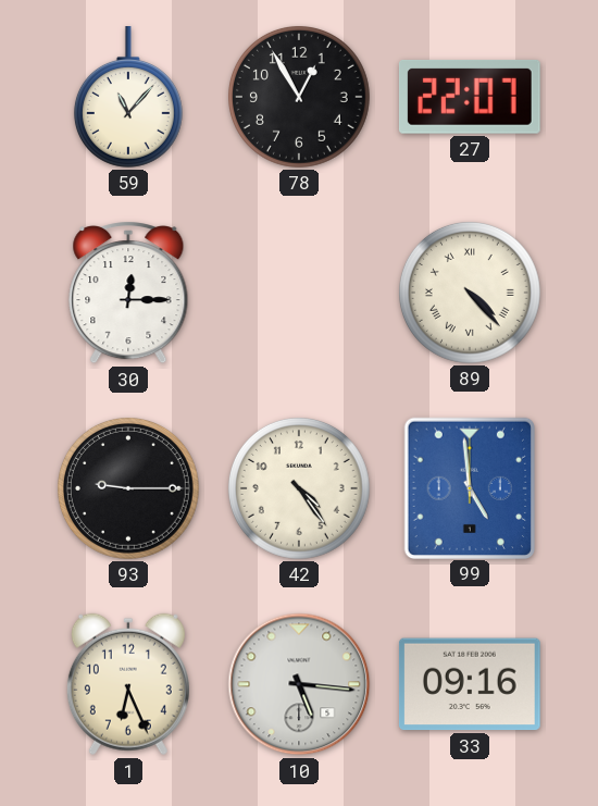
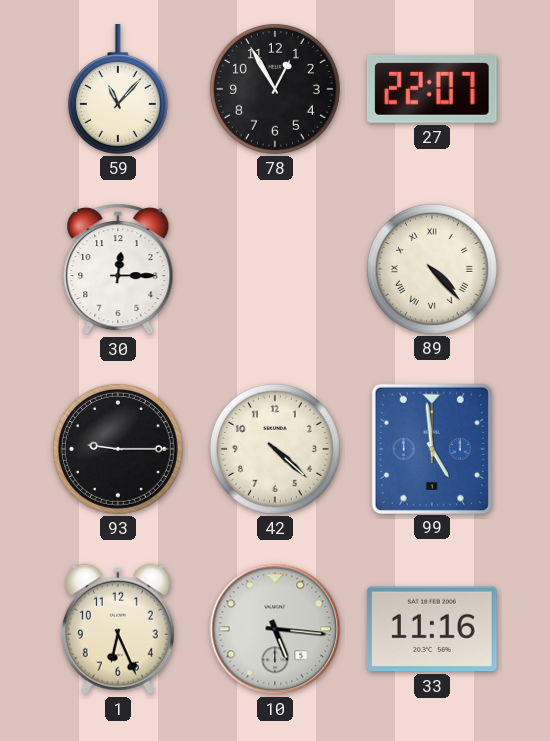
42: 4:24 -> 4:22 (275, 449)
33: 09:16 -> 11:16 (432, 629)
